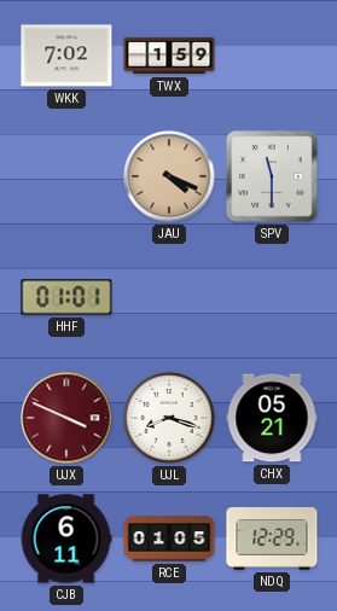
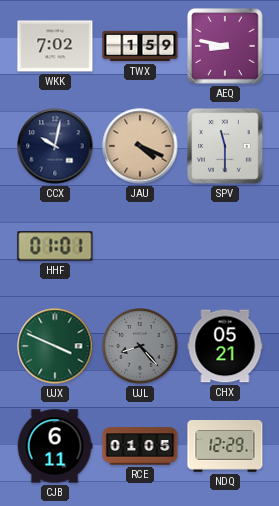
AEQ: none -> 8:47 (226, 47)
CCX: none -> 10:02 (55, 146)
UJX dial: burgundy -> green (55, 346)
UJL: 8:18 -> 8:23 (140, 346)
UJL dial: white -> grey (140, 346)
